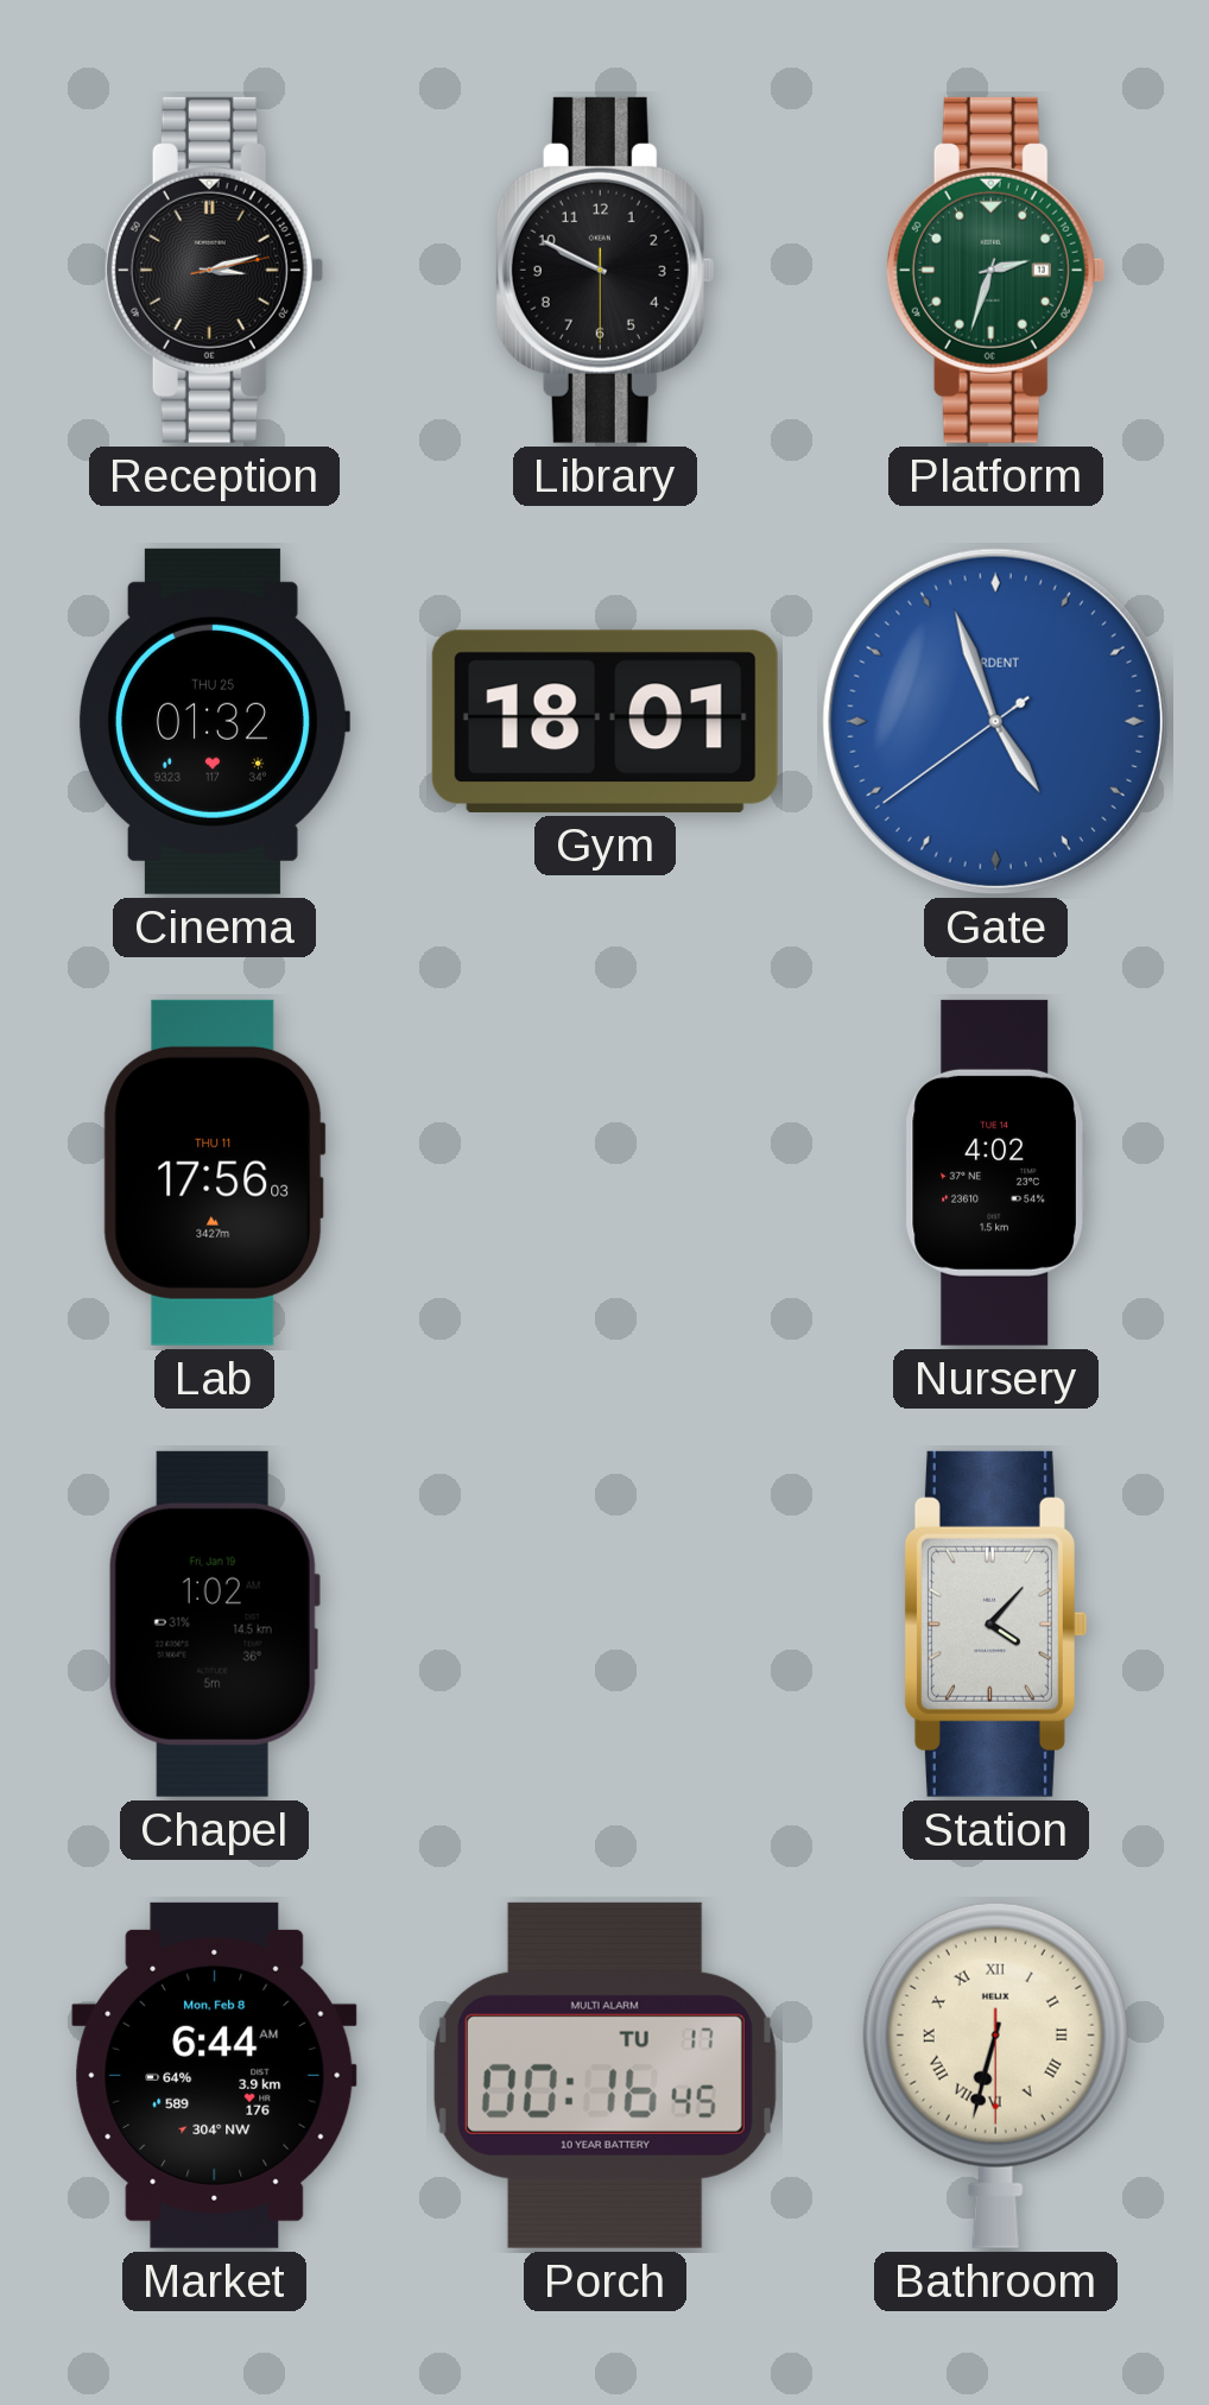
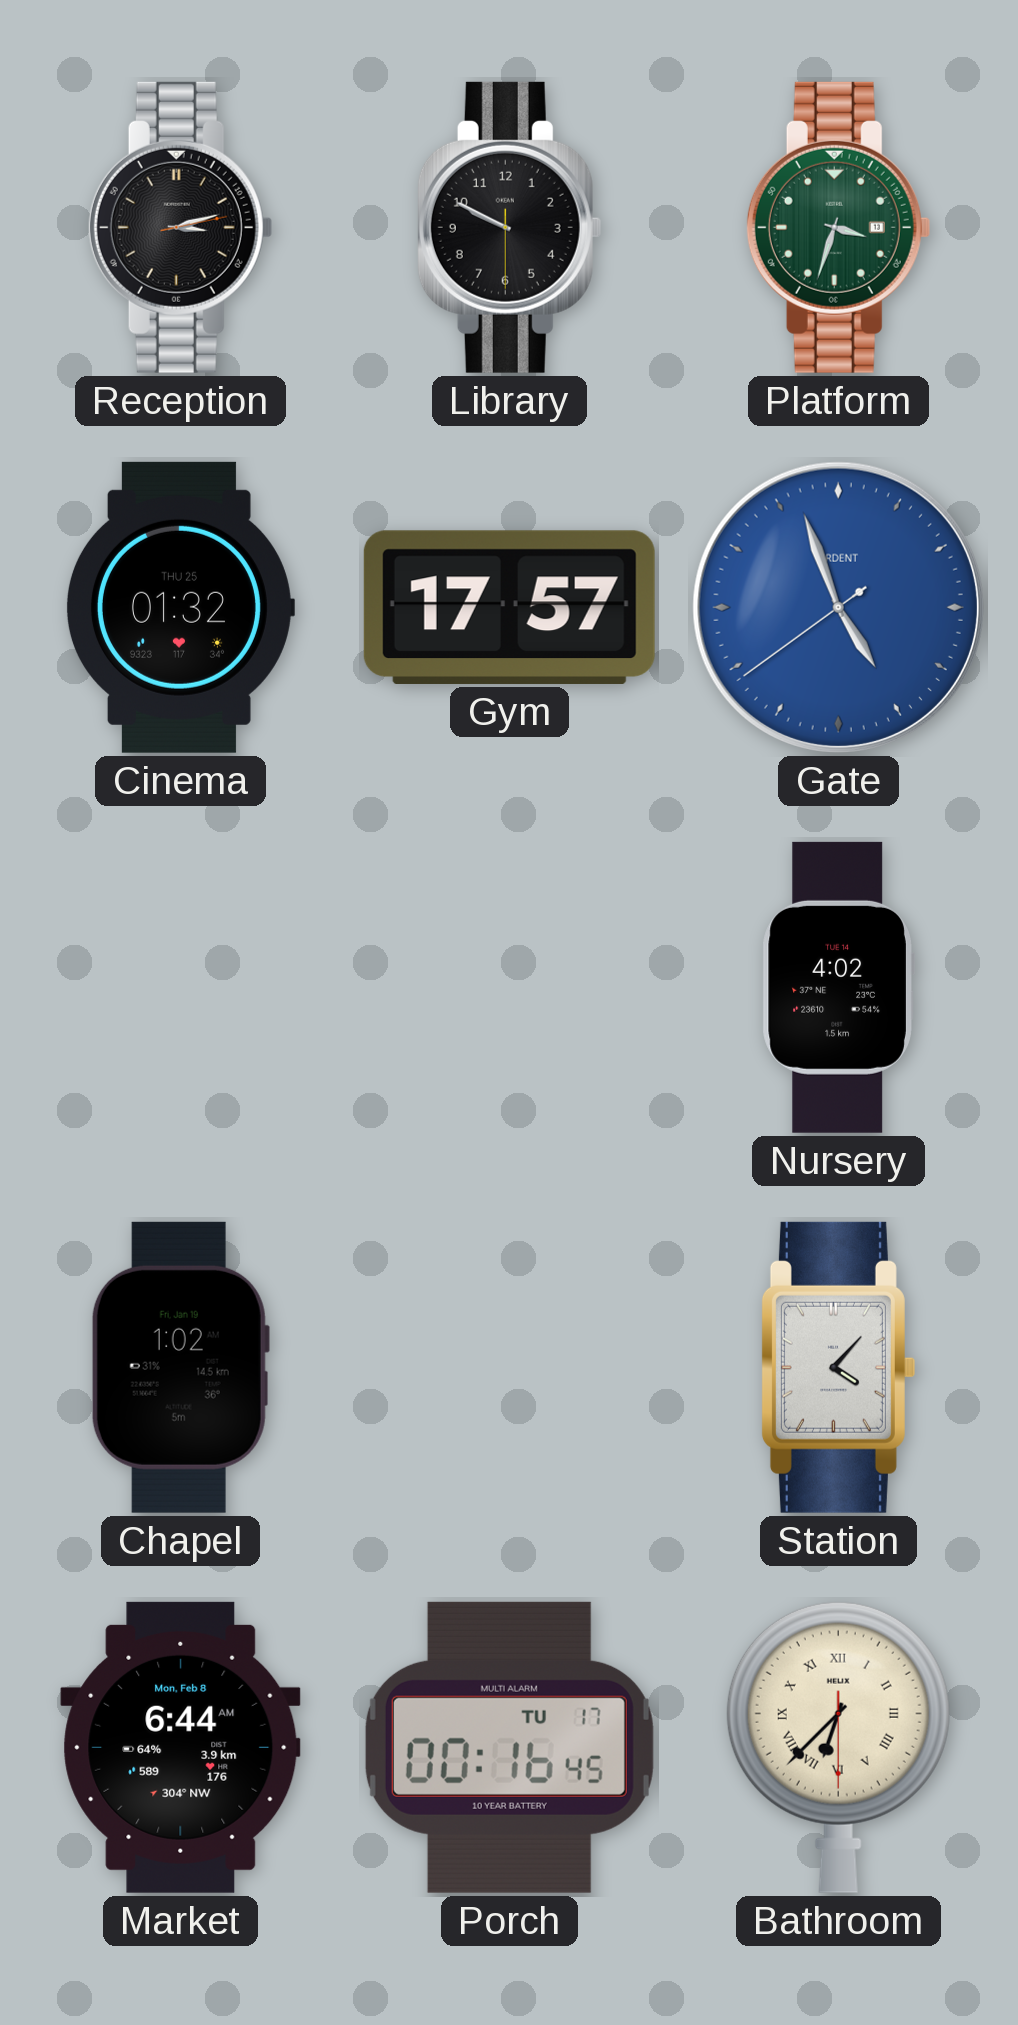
Platform: 2:33 -> 3:33 (838, 227)
Gym: 18:01 -> 17:57 (509, 607)
Lab: 17:56 -> none (214, 1172)
Bathroom: 6:32 -> 6:37 (838, 1747)
